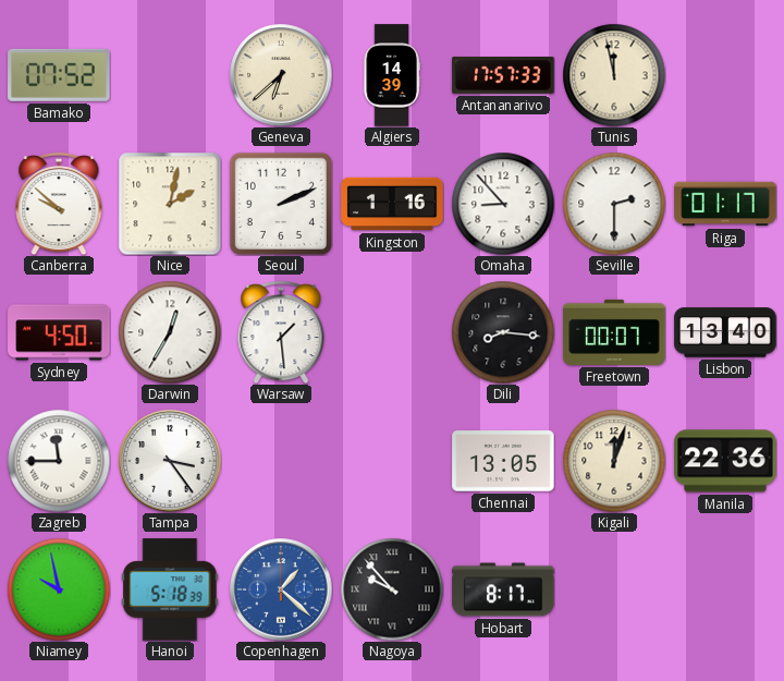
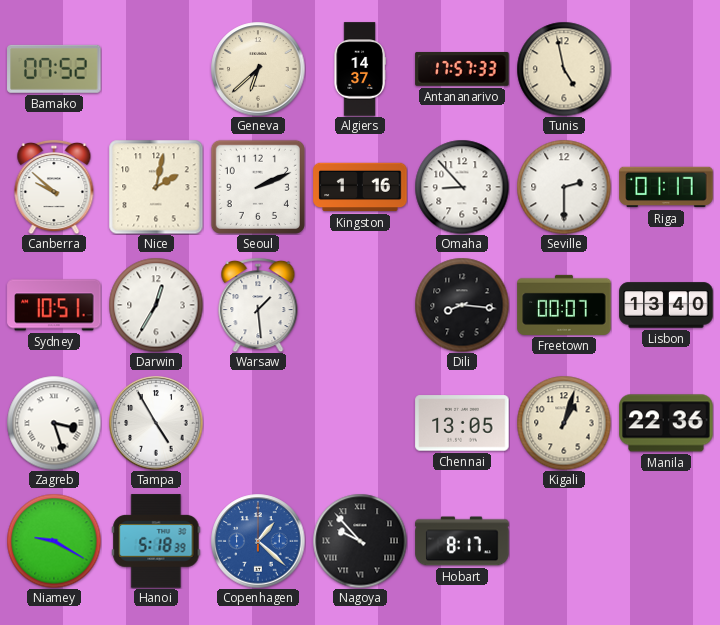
Algiers: 14:39 -> 14:37 (360, 69)
Tunis: 11:58 -> 4:58 (564, 69)
Sydney: 4:50 -> 10:51 (54, 305)
Zagreb: 11:45 -> 3:27 (54, 423)
Tampa: 3:24 -> 4:55 (156, 423)
Kigali: 12:03 -> 1:03 (564, 423)
Niamey: 9:58 -> 9:20 (54, 541)
